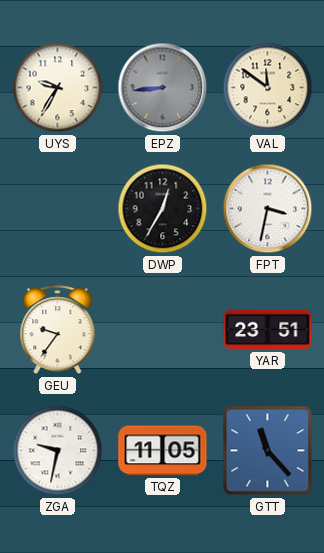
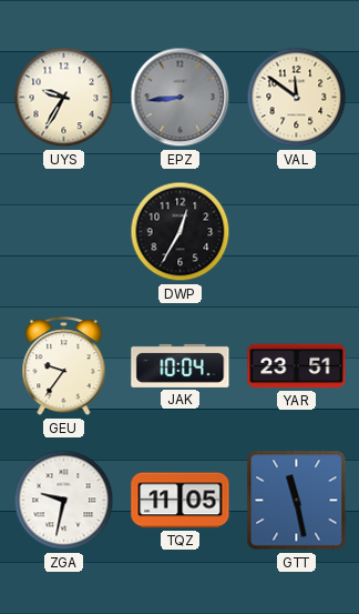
FPT: 3:32 -> none (268, 209)
JAK: none -> 10:04 (181, 365)
GTT: 11:23 -> 11:28 (297, 501)
